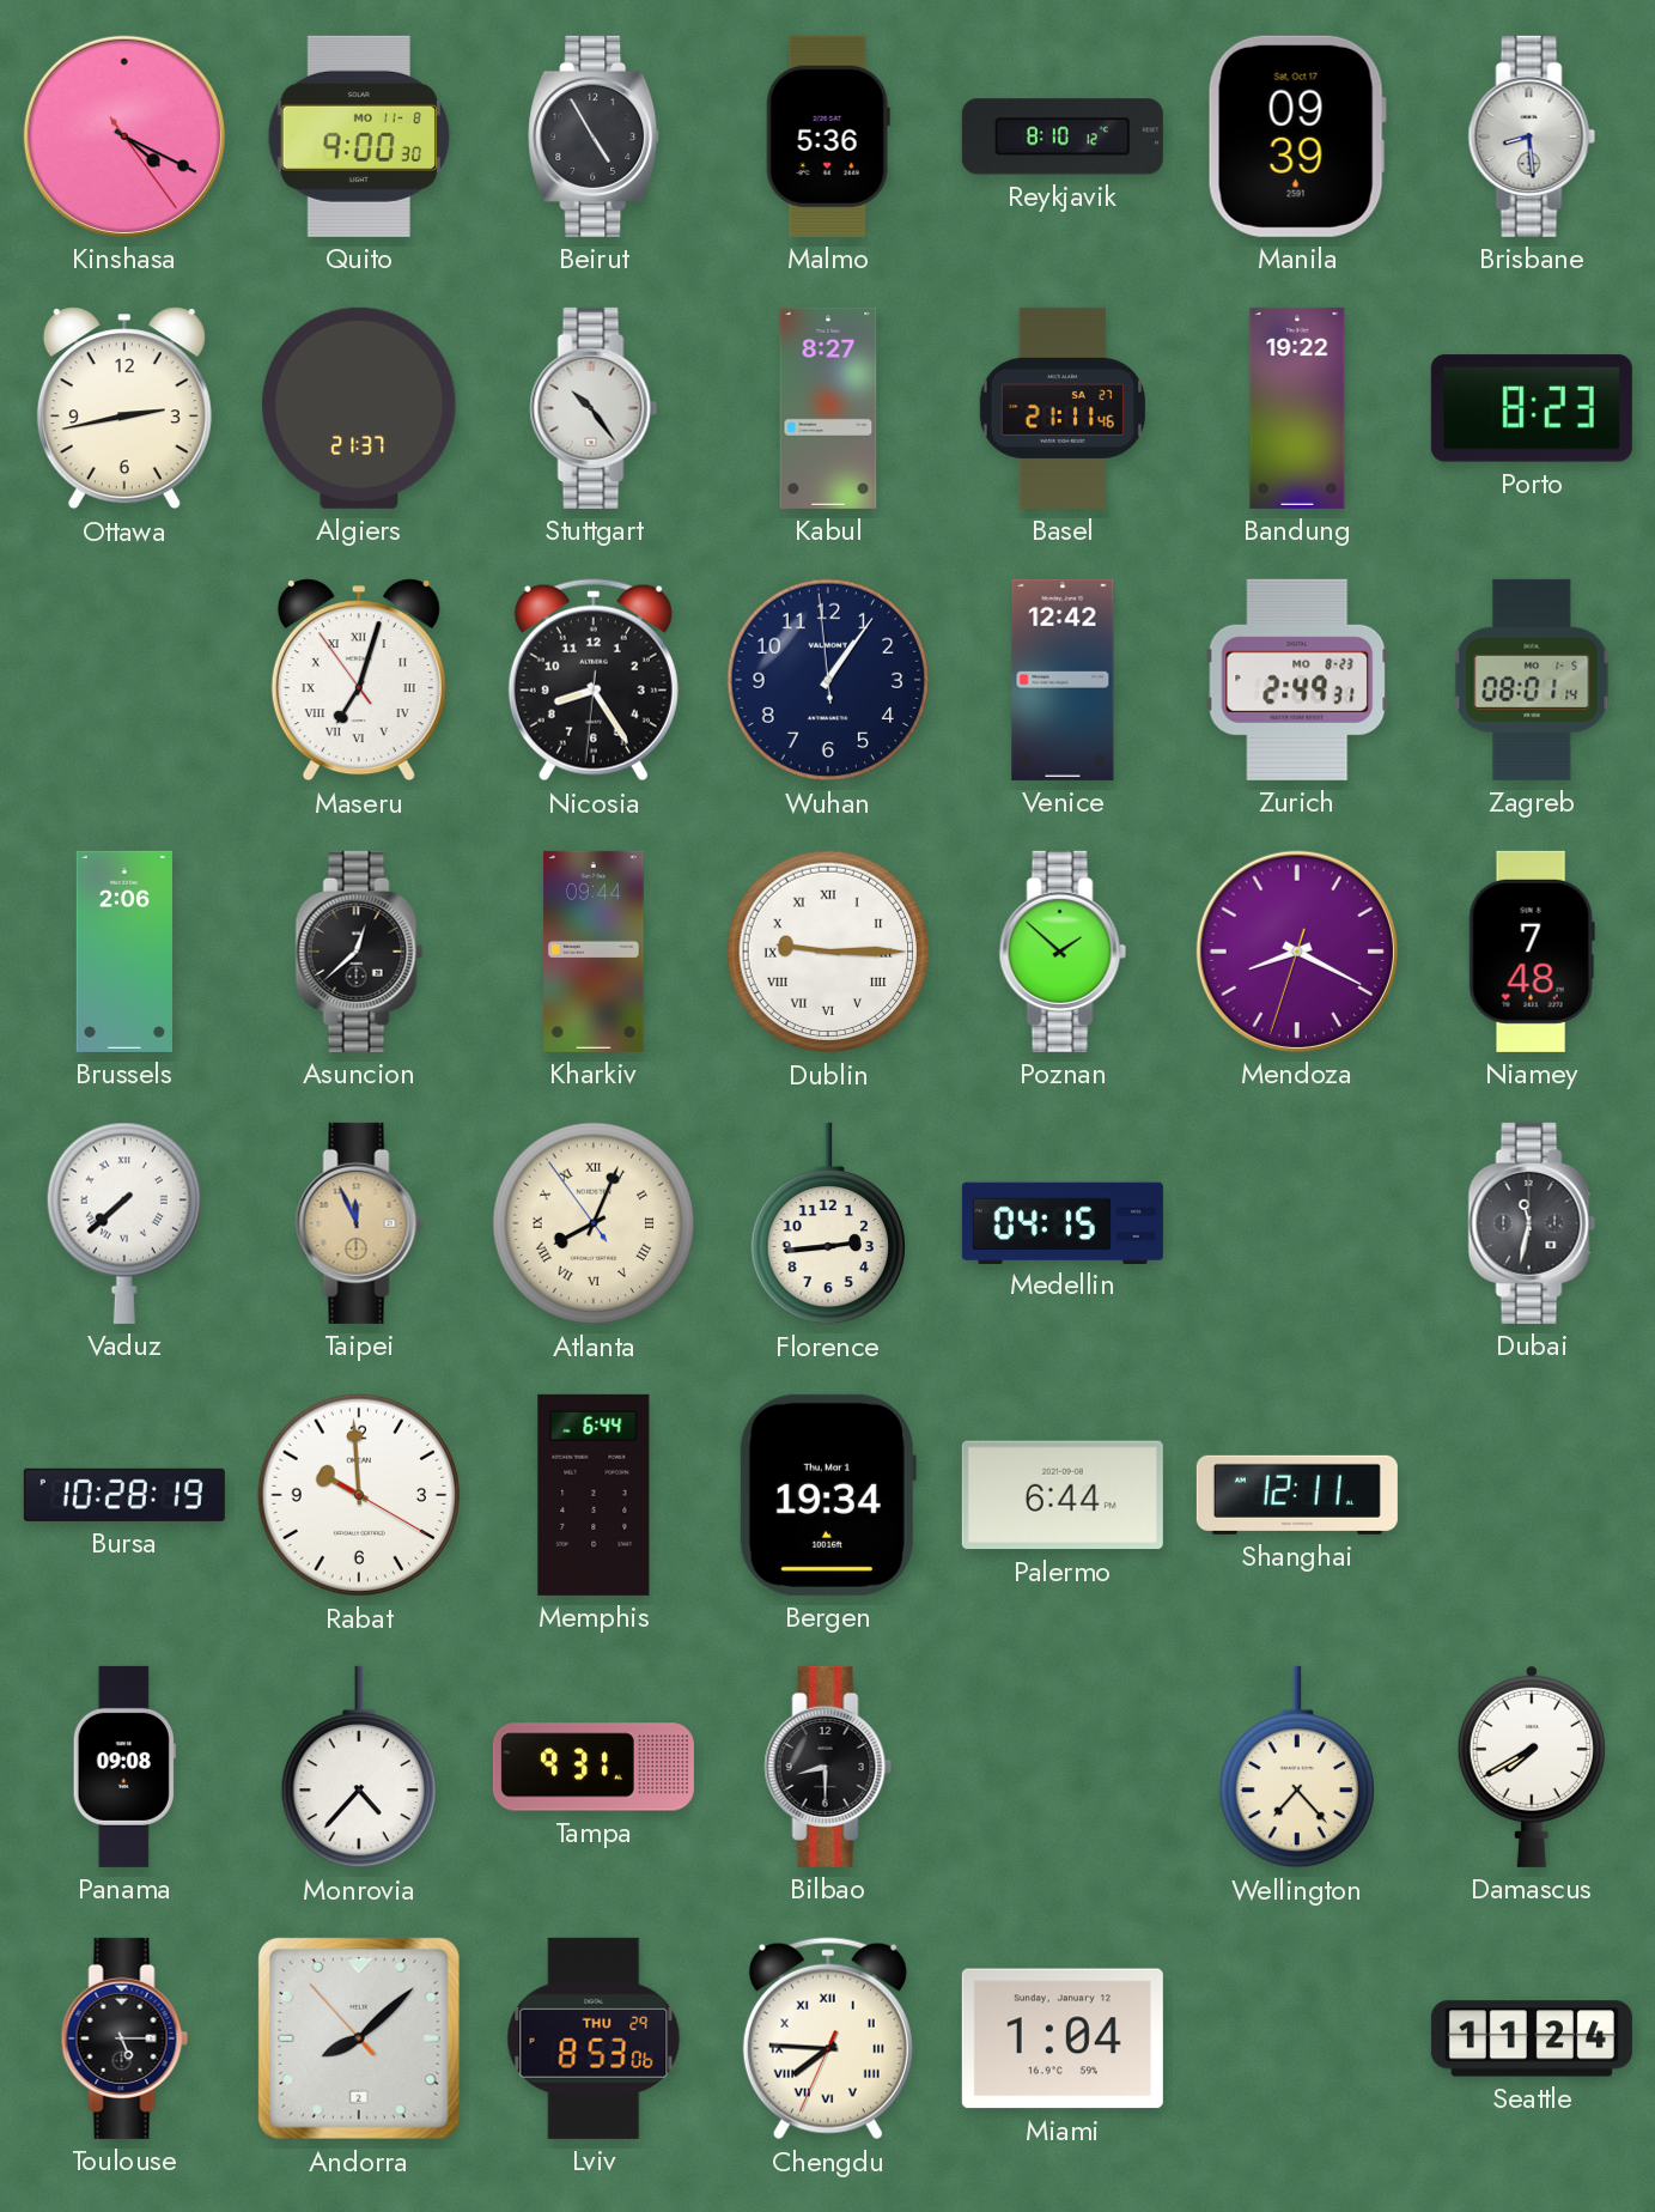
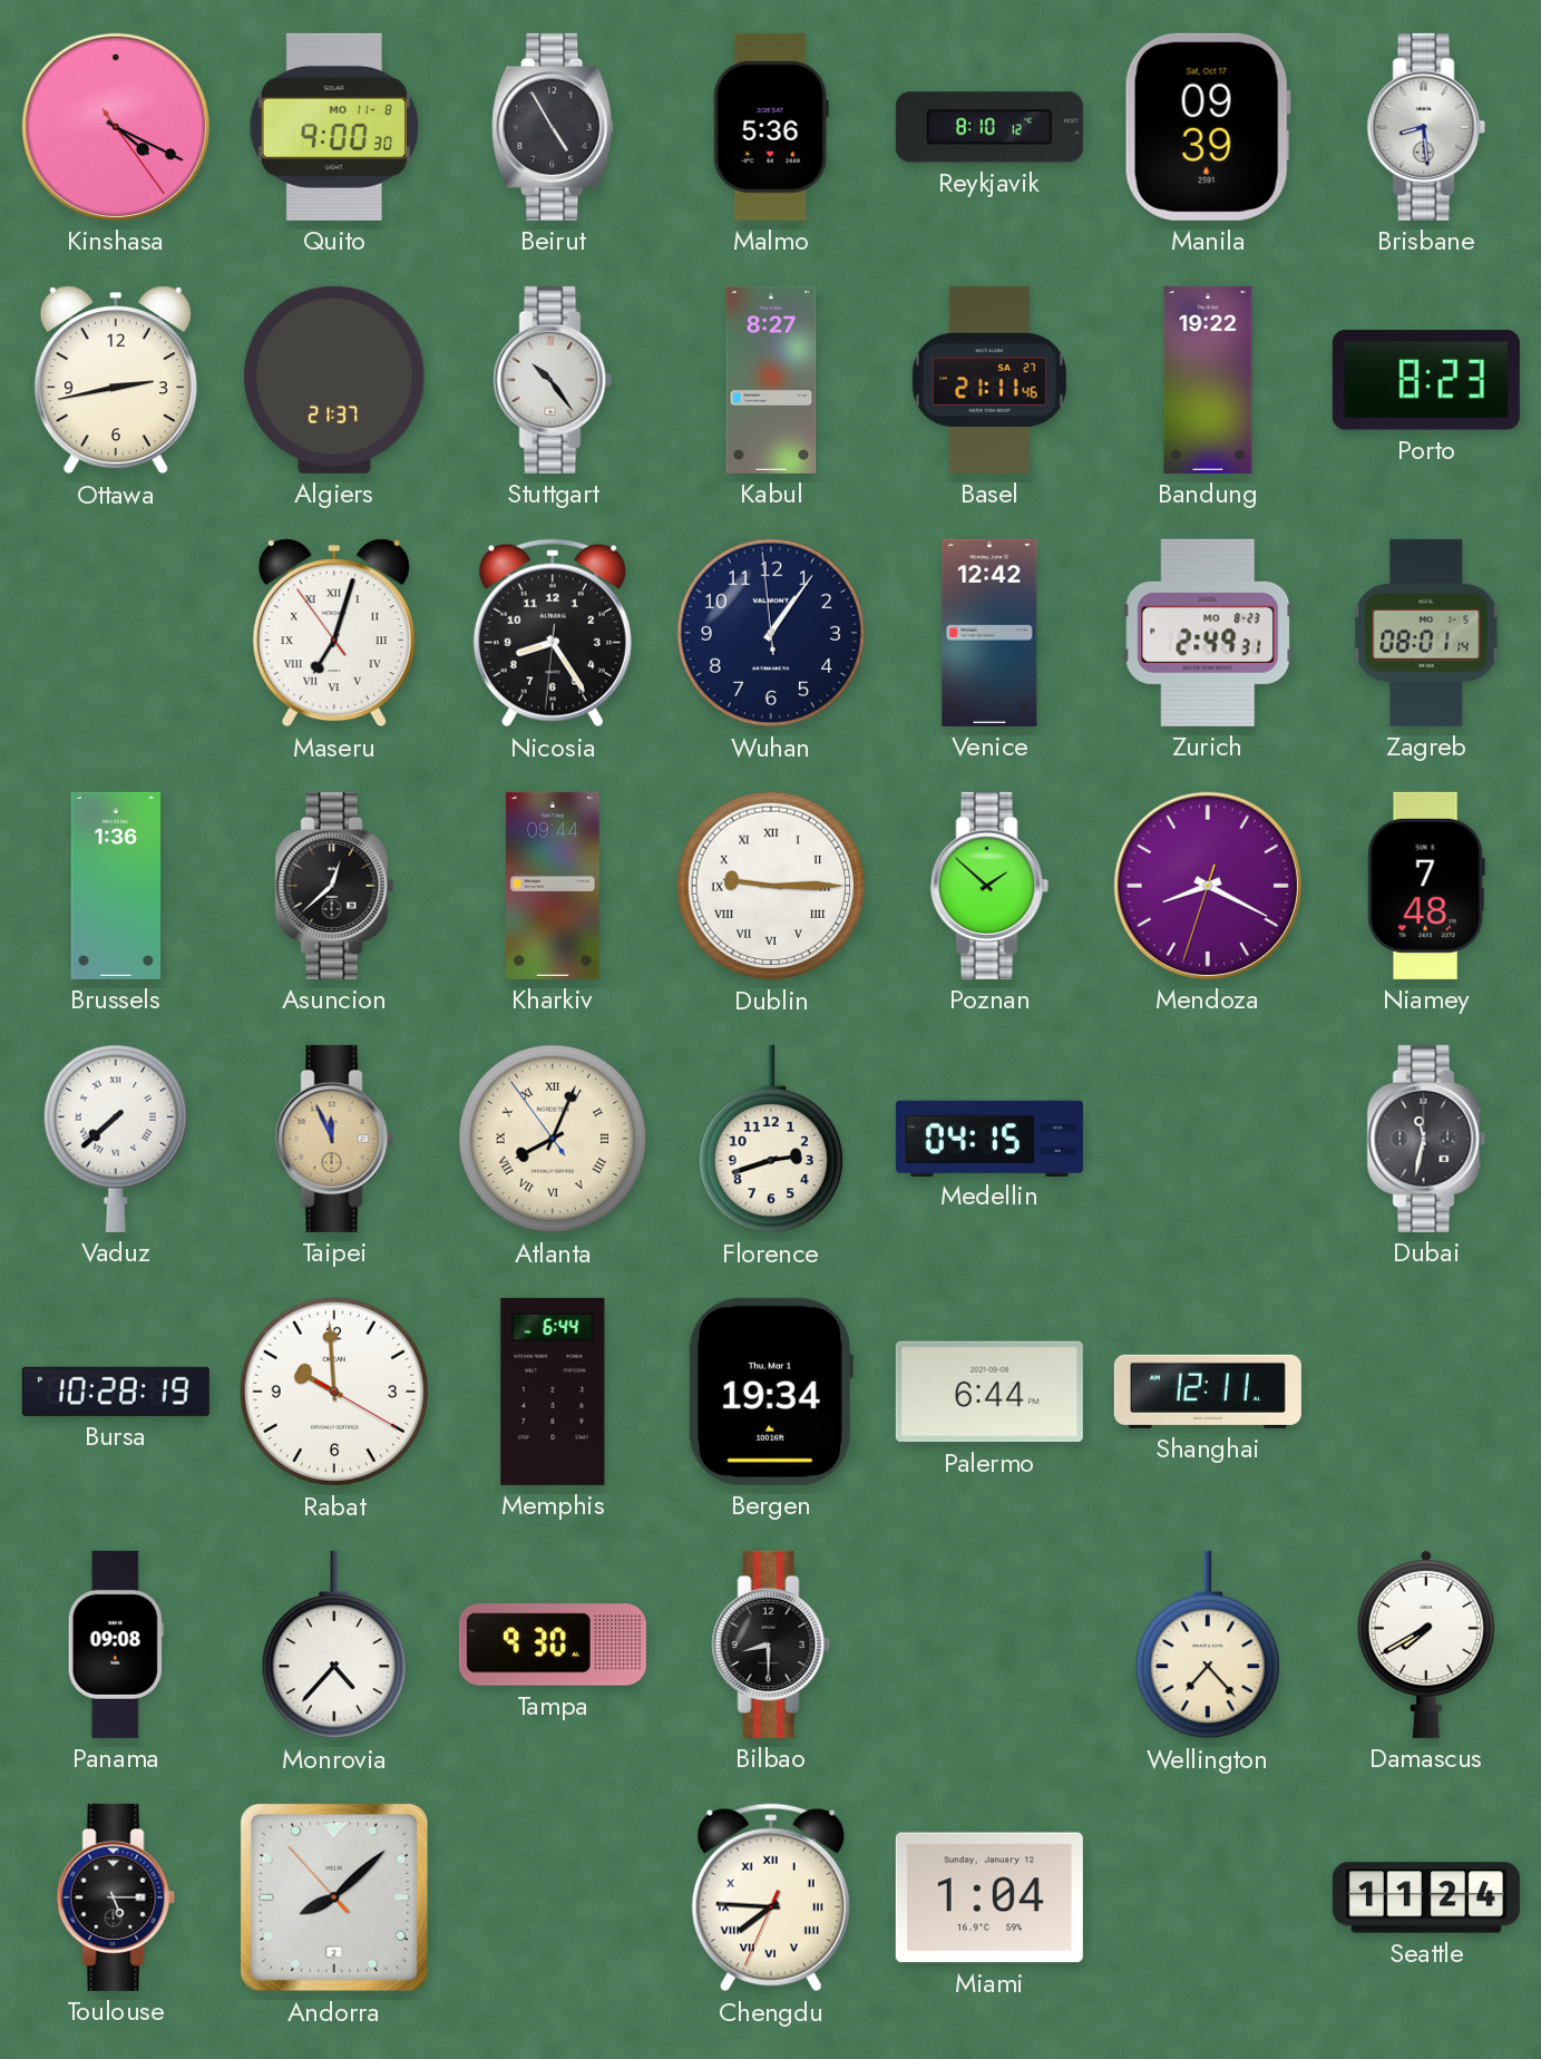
Brussels: 2:06 -> 1:36 (115, 886)
Florence: 2:44 -> 2:42 (770, 1139)
Tampa: 9:31 -> 9:30 (553, 1645)
Lviv: 8:53 -> none (594, 2038)
